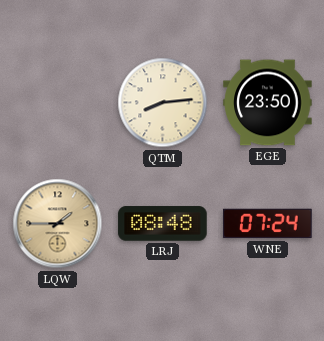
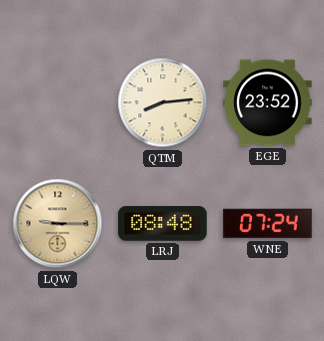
EGE: 23:50 -> 23:52 (268, 103)
LQW: 1:45 -> 9:15 (58, 224)
